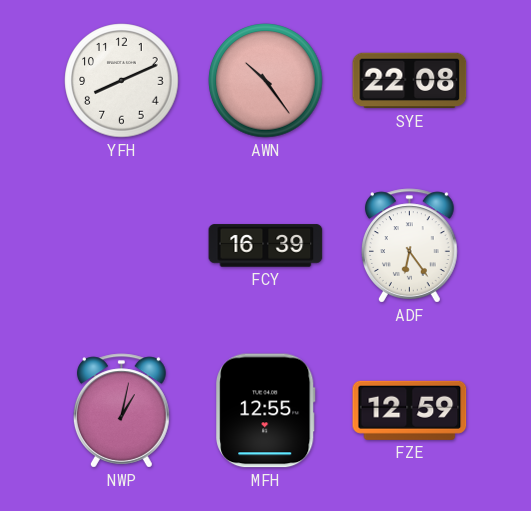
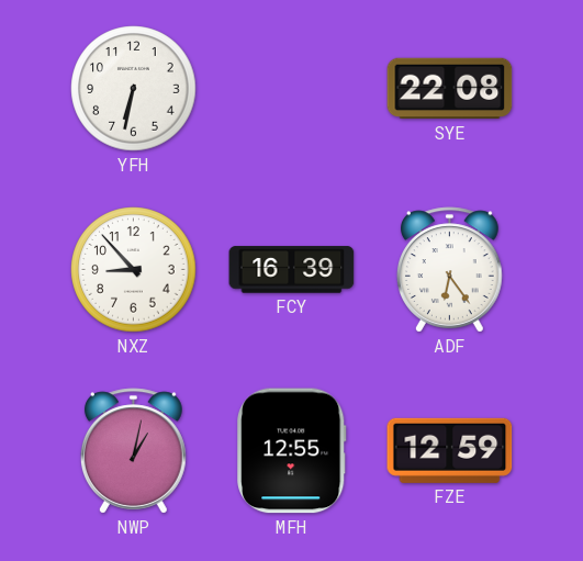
YFH: 8:11 -> 6:32 (134, 89)
AWN: 10:24 -> none (266, 81)
NXZ: none -> 8:53 (134, 270)
